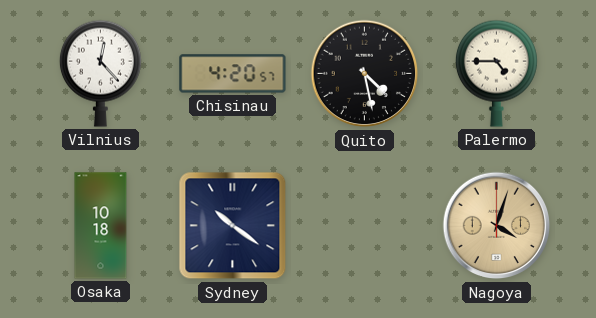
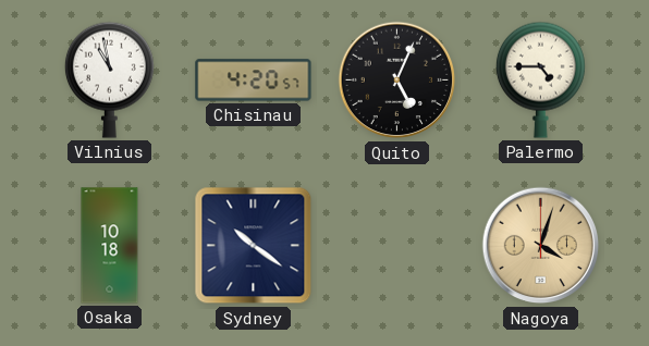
Vilnius: 12:23 -> 10:58 (109, 79)
Quito: 4:28 -> 5:04 (397, 81)
